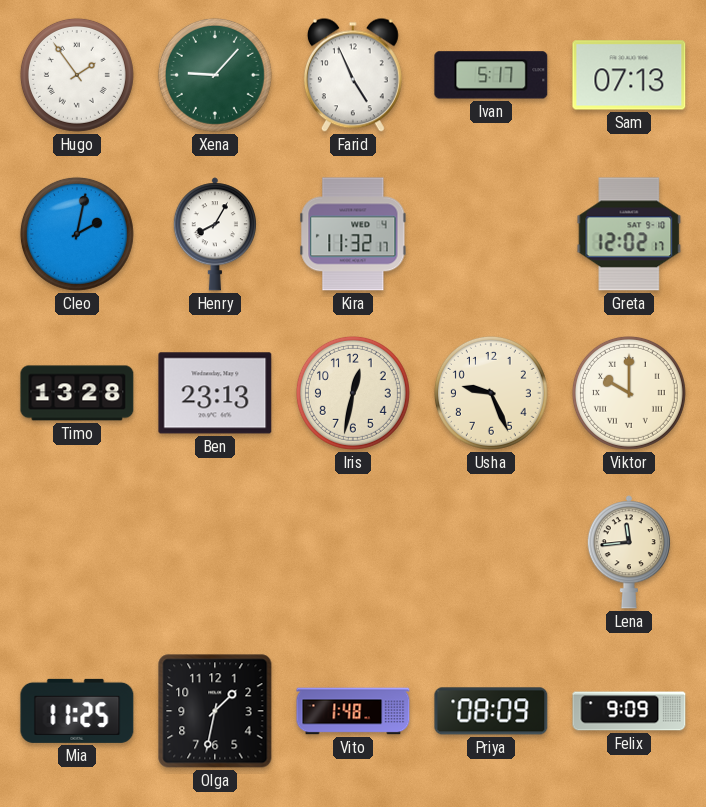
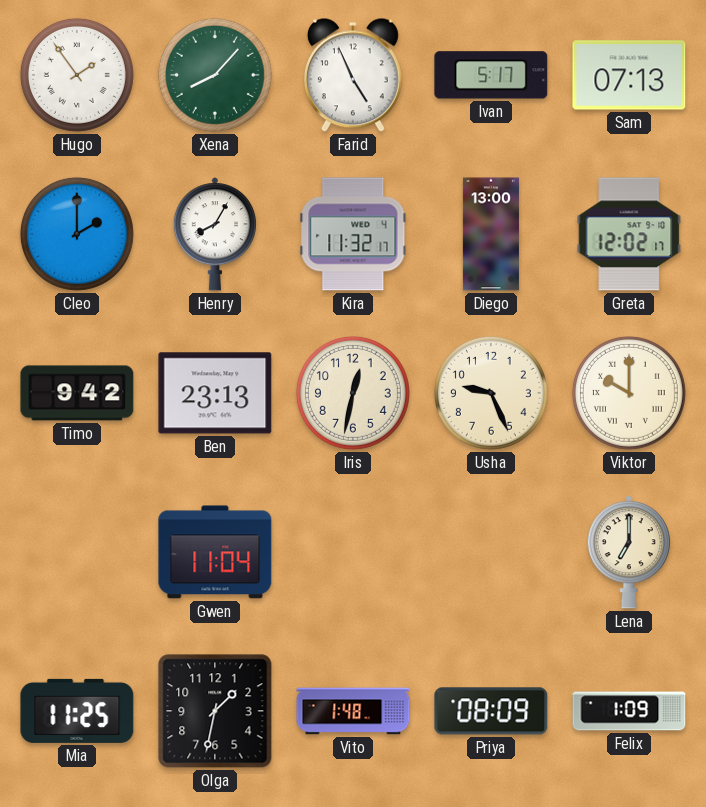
Xena: 9:07 -> 8:07 (215, 75)
Cleo: 2:02 -> 2:00 (77, 234)
Diego: none -> 13:00 (491, 234)
Timo: 13:28 -> 9:42 (77, 393)
Gwen: none -> 11:04 (215, 552)
Lena: 11:44 -> 7:00 (629, 552)
Felix: 9:09 -> 1:09 (629, 711)
